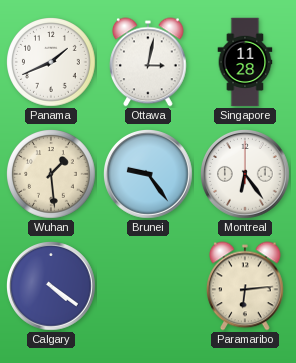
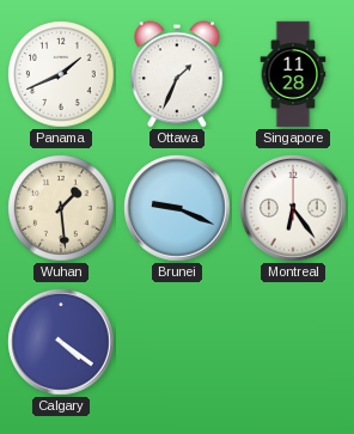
Ottawa: 3:02 -> 1:34 (178, 74)
Brunei: 9:24 -> 9:19 (178, 209)
Paramaribo: 6:14 -> none (246, 286)
